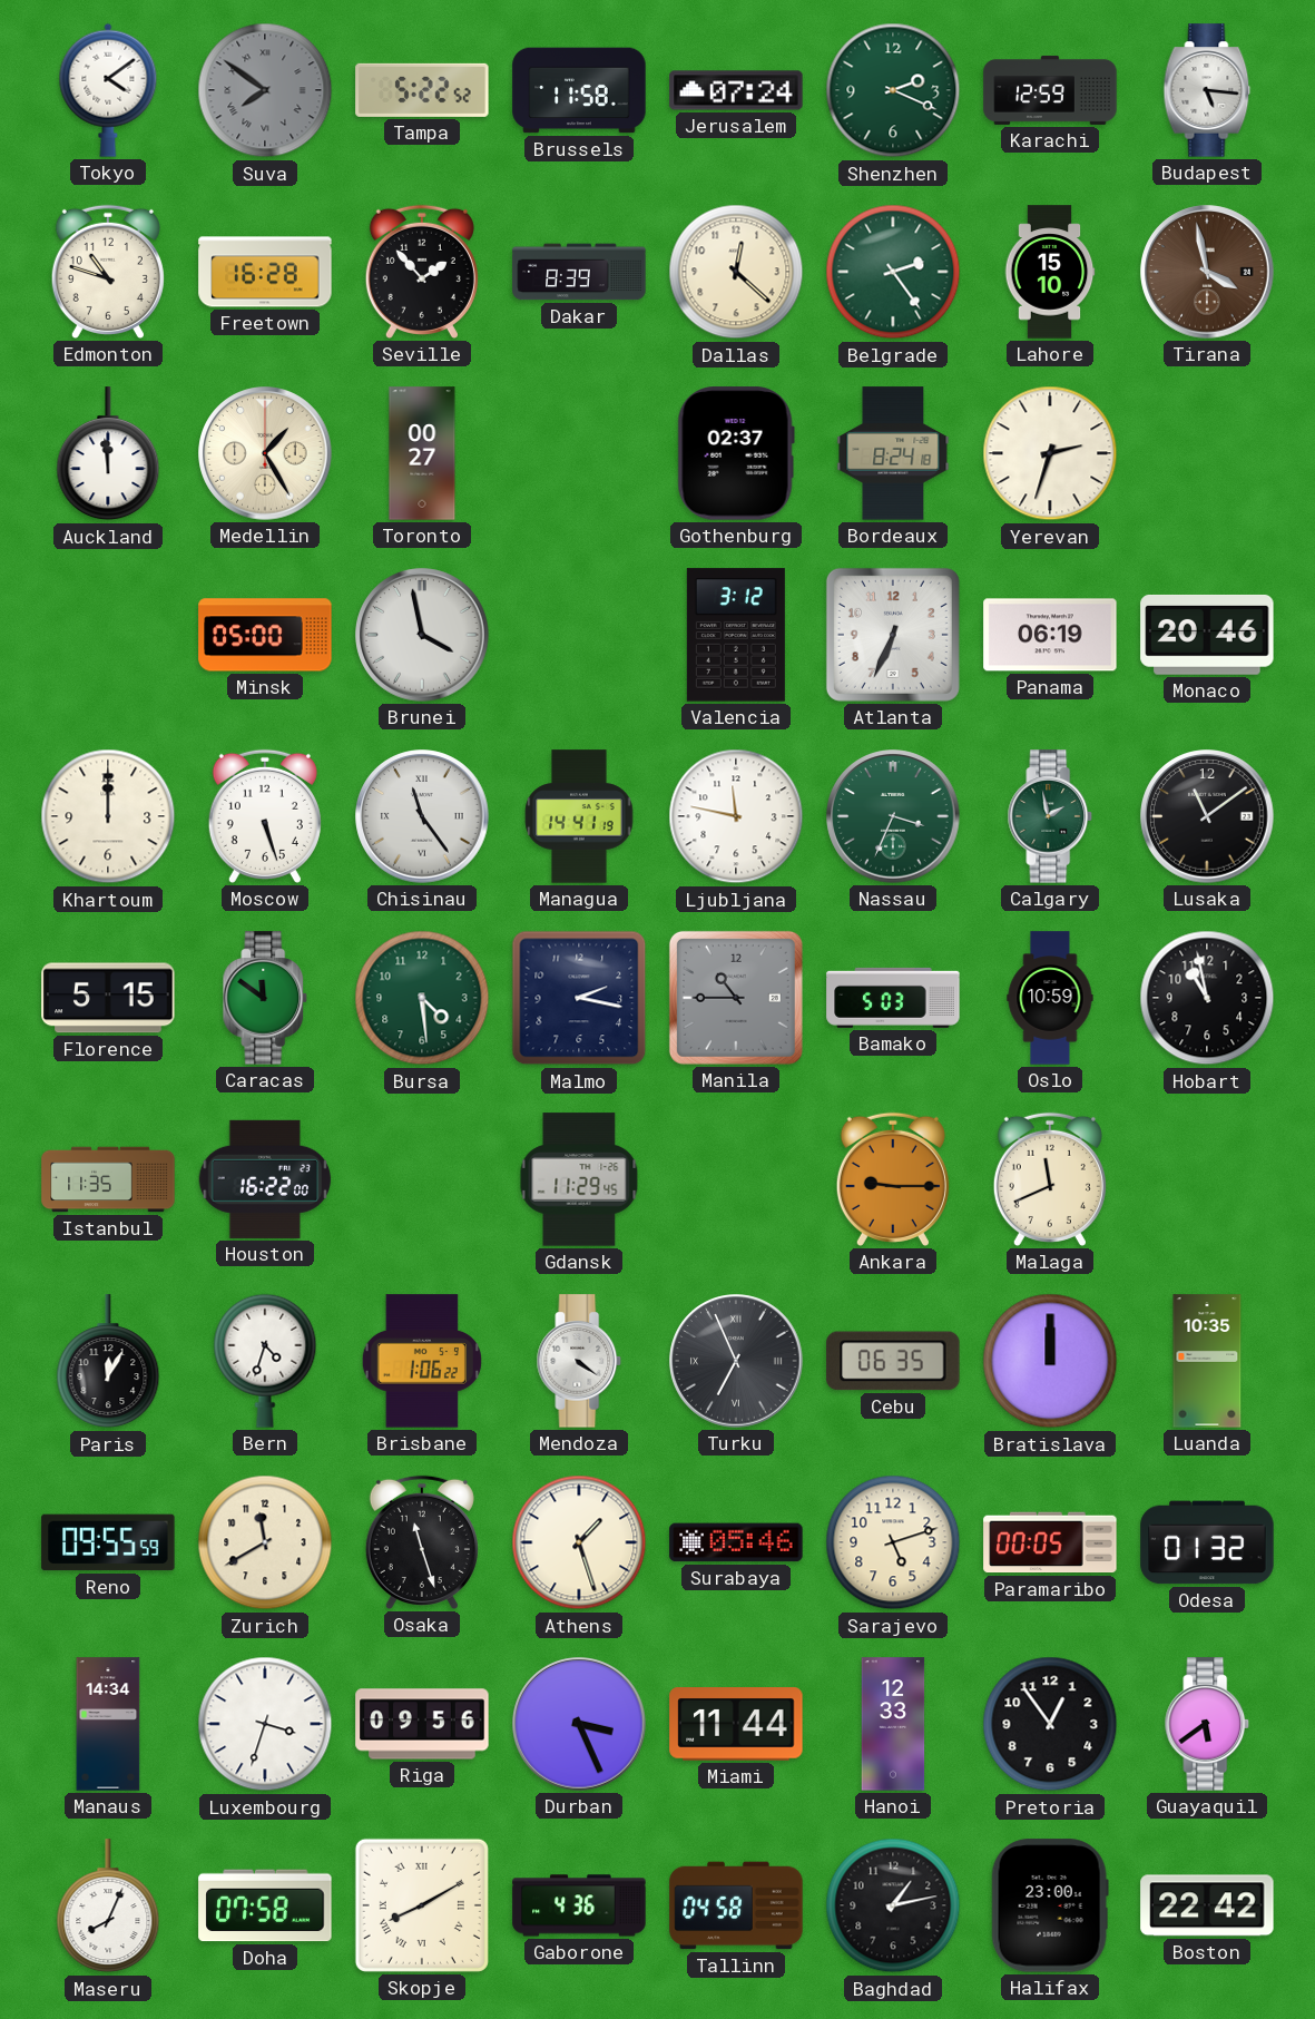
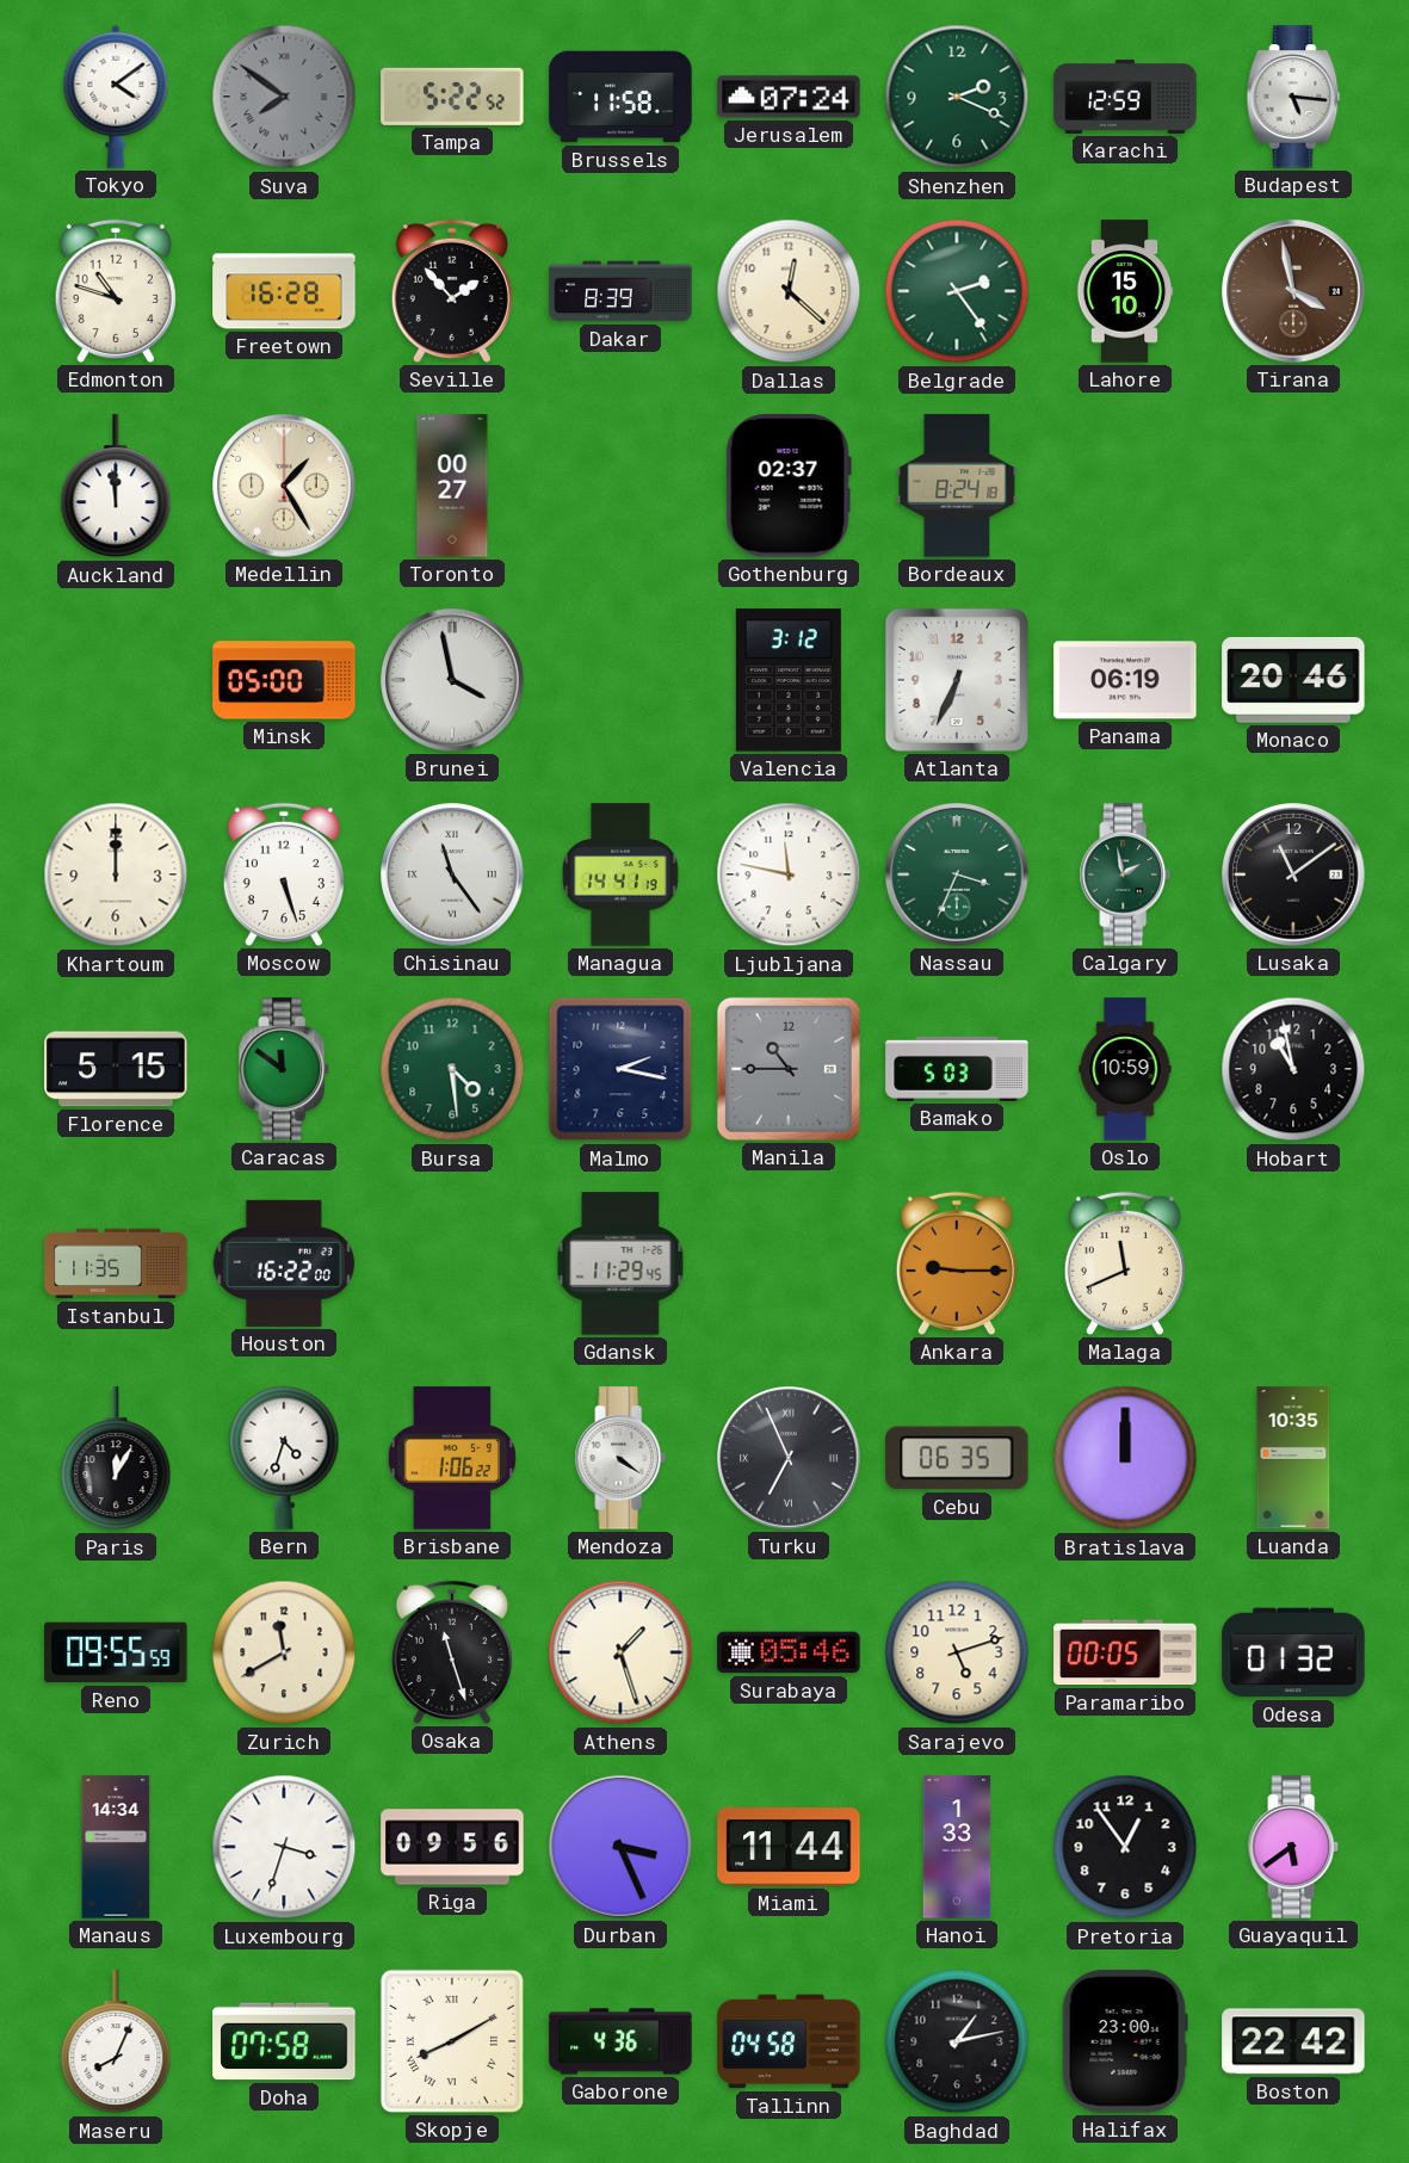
Yerevan: 2:33 -> none (1050, 453)
Hanoi: 12:33 -> 1:33 (957, 1847)
